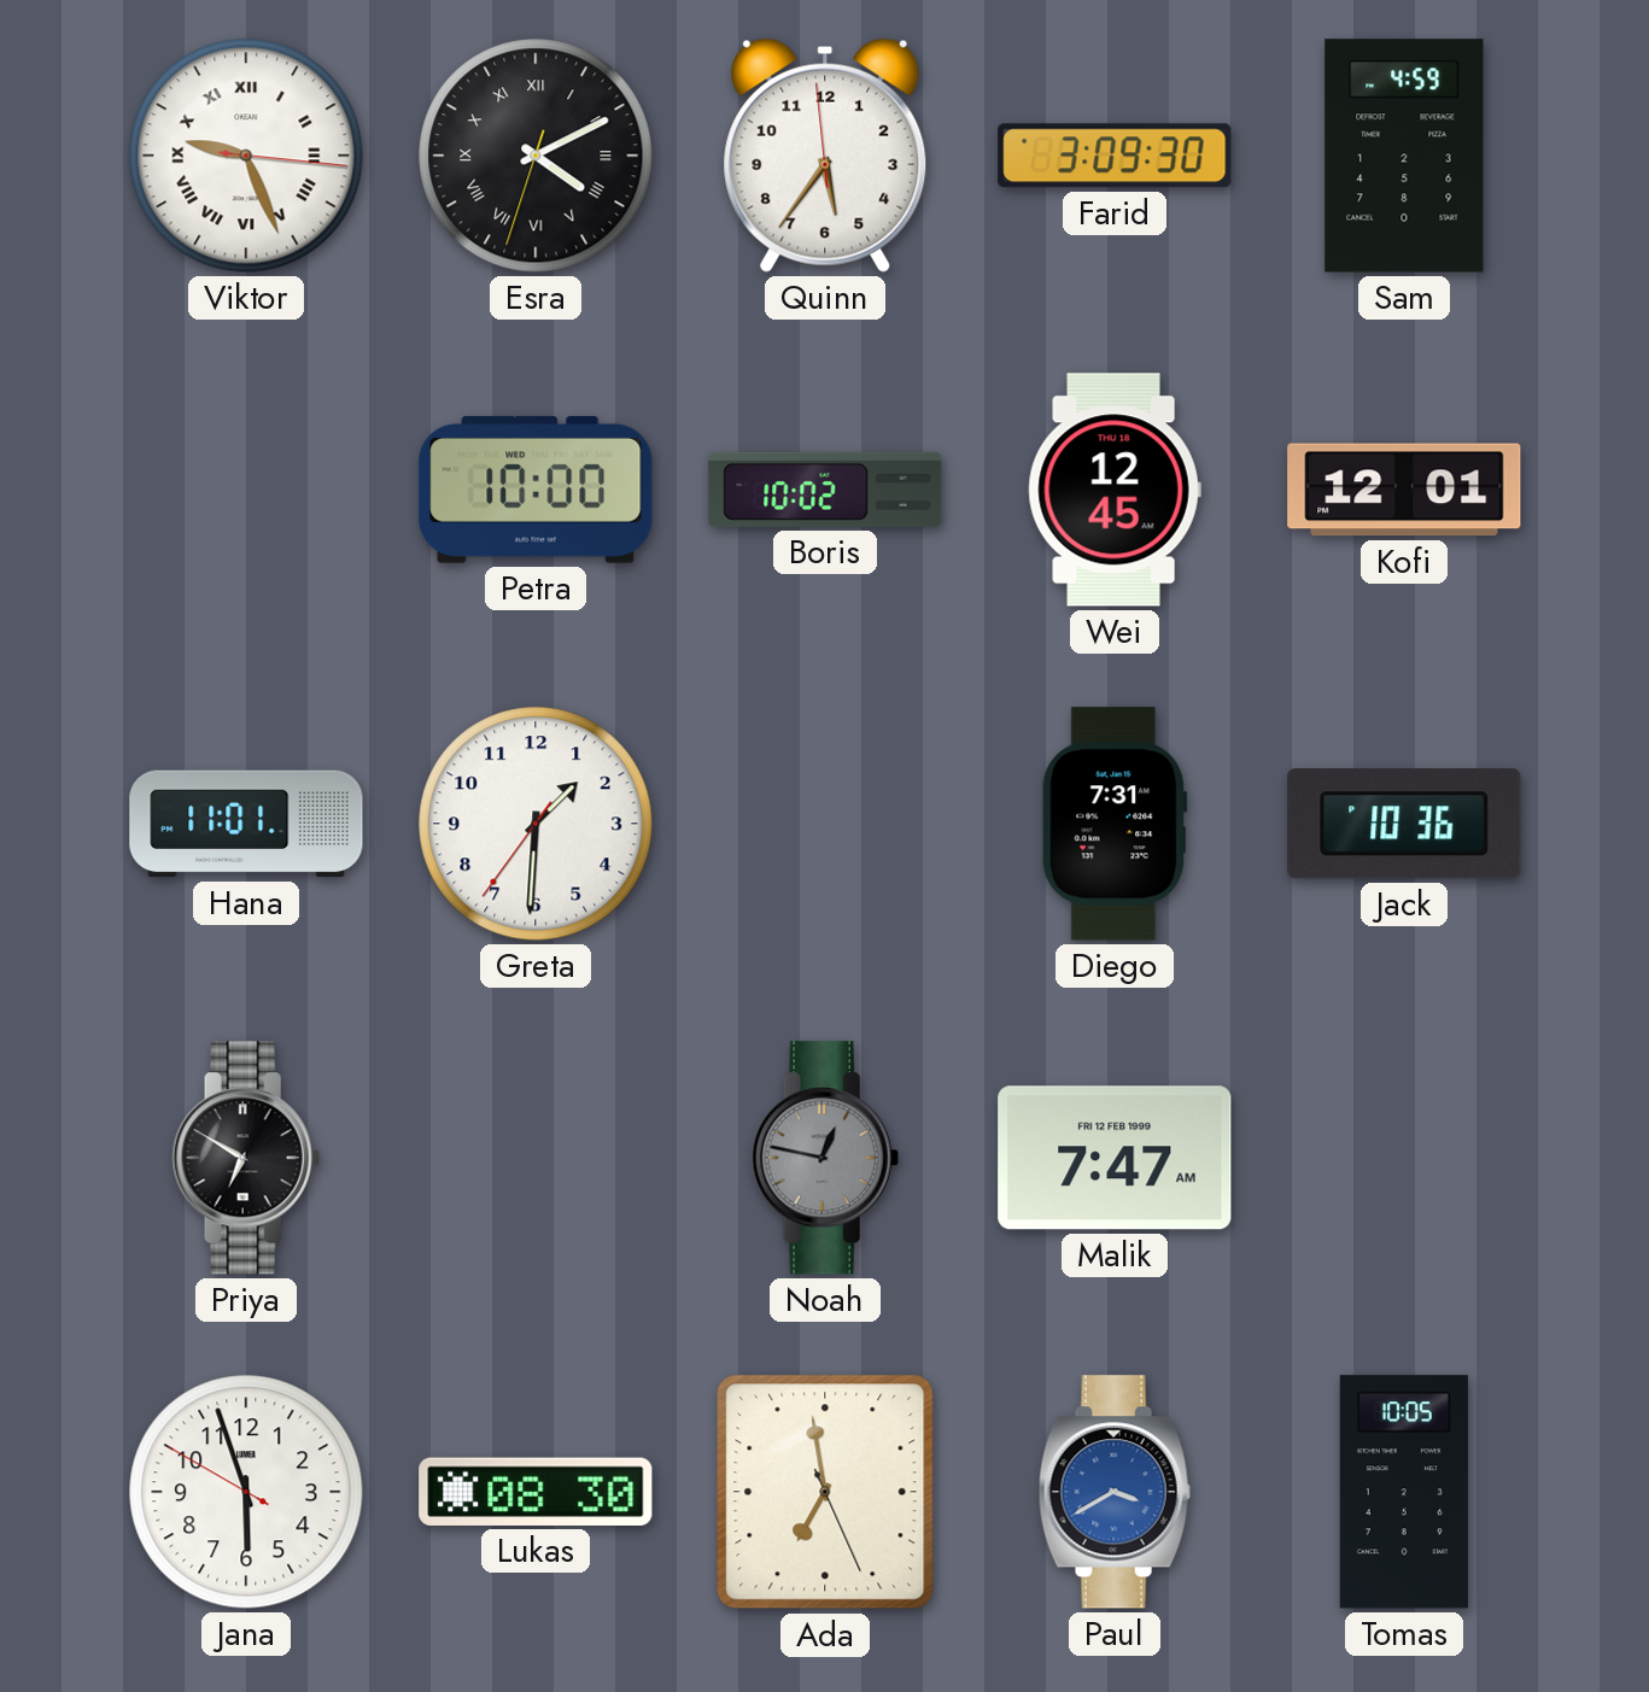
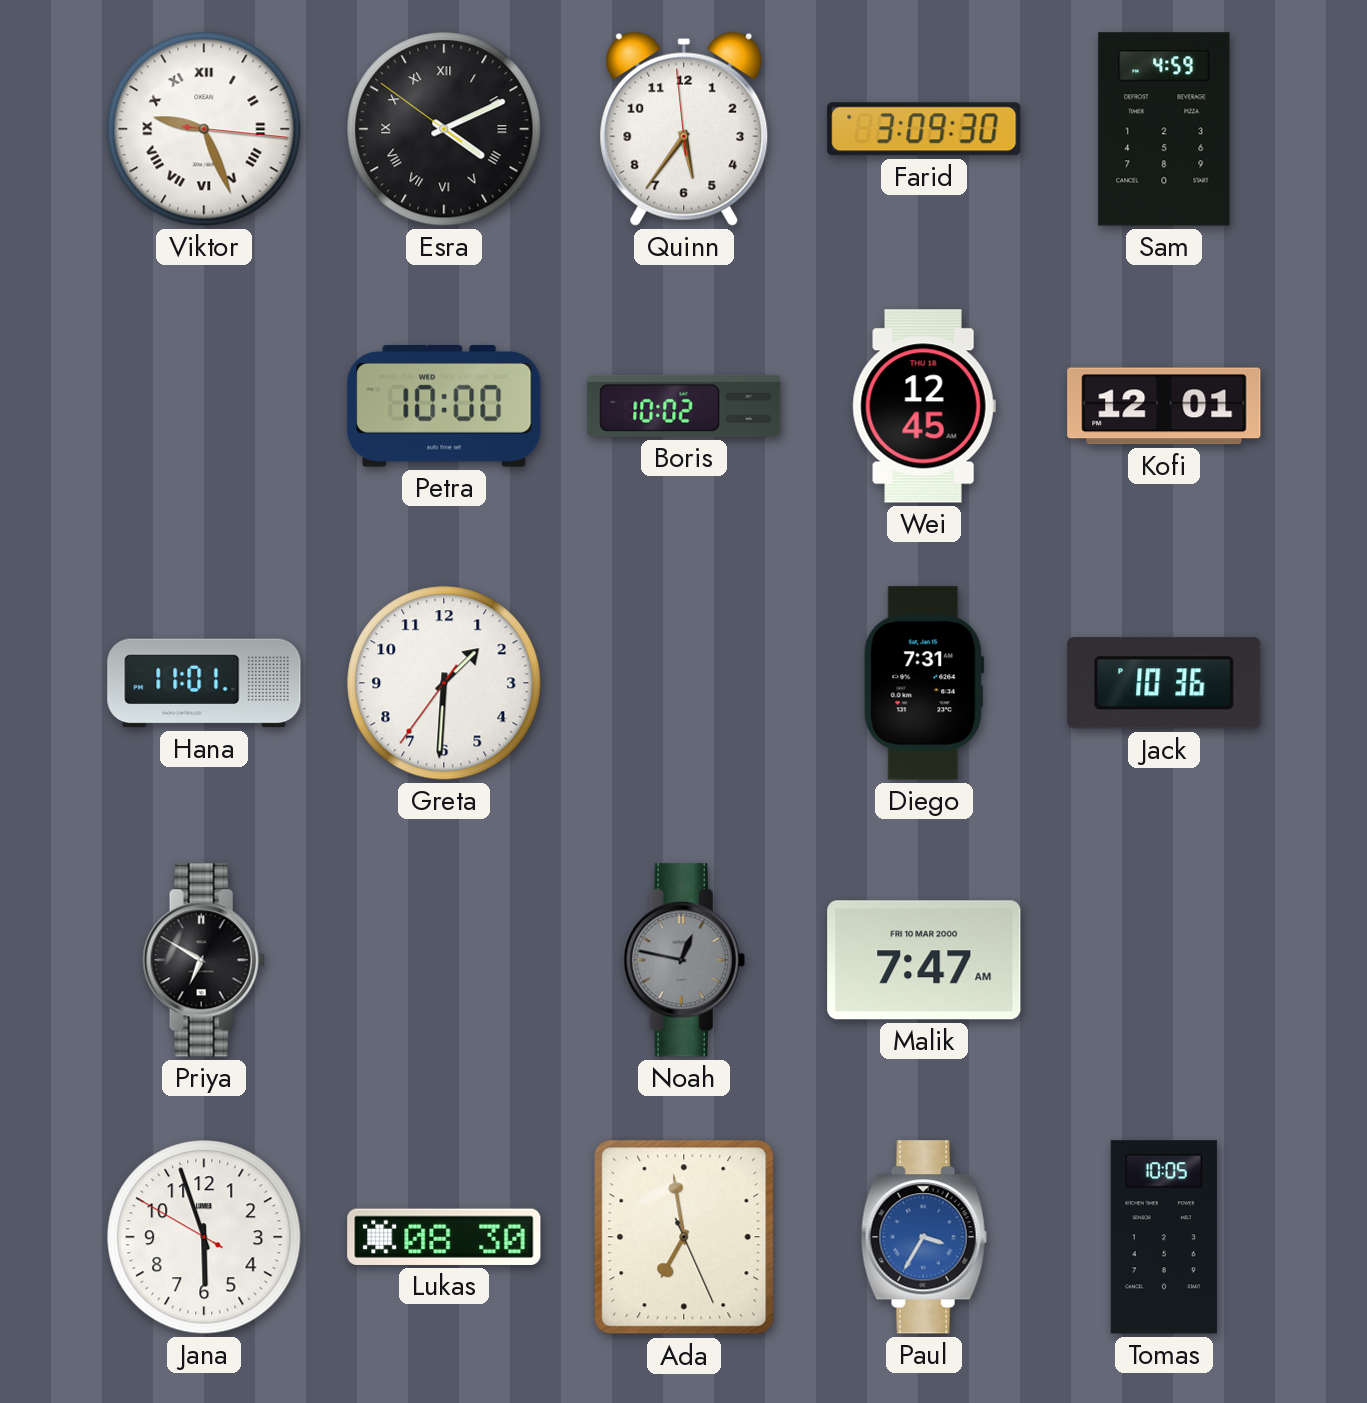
Esra: 4:10:33 -> 4:10:51 (444, 129)
Malik date: FRI 12 FEB 1999 -> FRI 10 MAR 2000 (924, 960)
Paul: 3:40 -> 3:35 (924, 1237)
